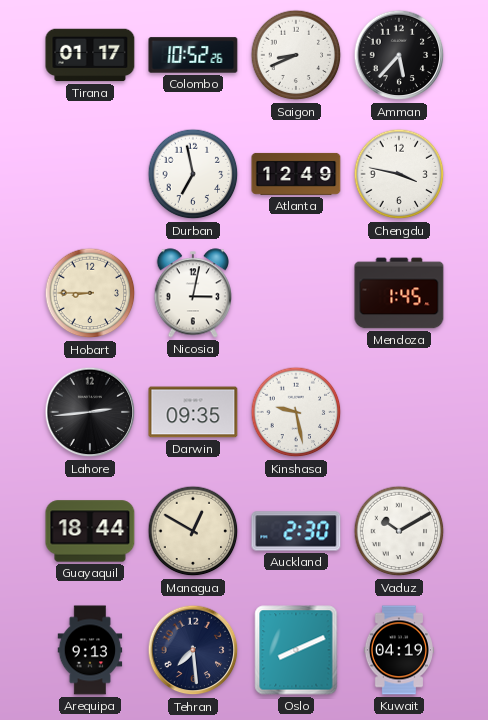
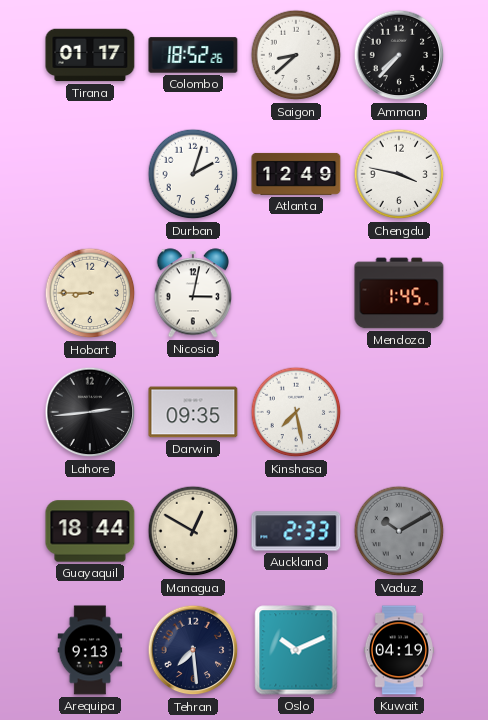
Colombo: 10:52 -> 18:52 (193, 55)
Saigon: 8:41 -> 8:38 (296, 55)
Amman: 5:37 -> 7:37 (399, 55)
Durban: 6:58 -> 2:03 (193, 174)
Kinshasa: 9:28 -> 7:28 (296, 412)
Auckland: 2:30 -> 2:33 (296, 531)
Vaduz dial: white -> grey (399, 531)
Oslo: 8:11 -> 10:11 (296, 650)
